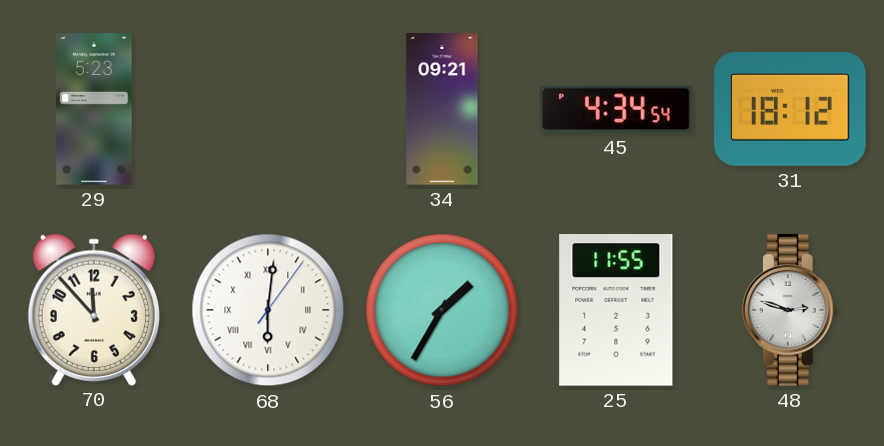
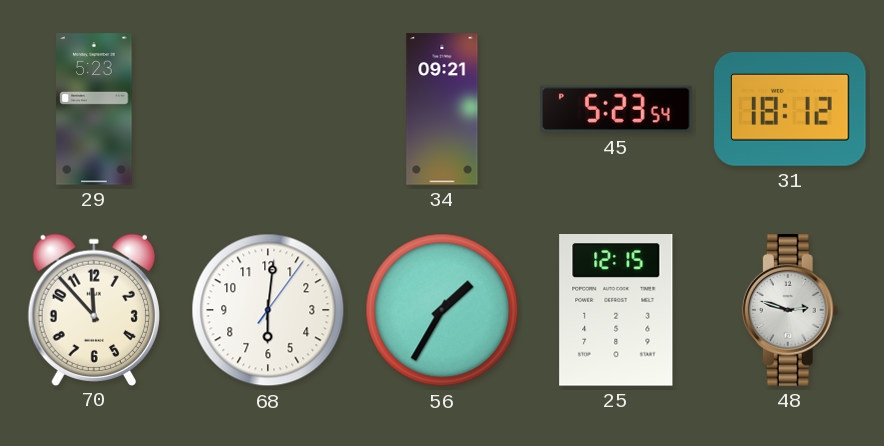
45: 4:34 -> 5:23 (617, 109)
68 numerals: Roman -> Arabic (268, 310)
25: 11:55 -> 12:15 (616, 311)
